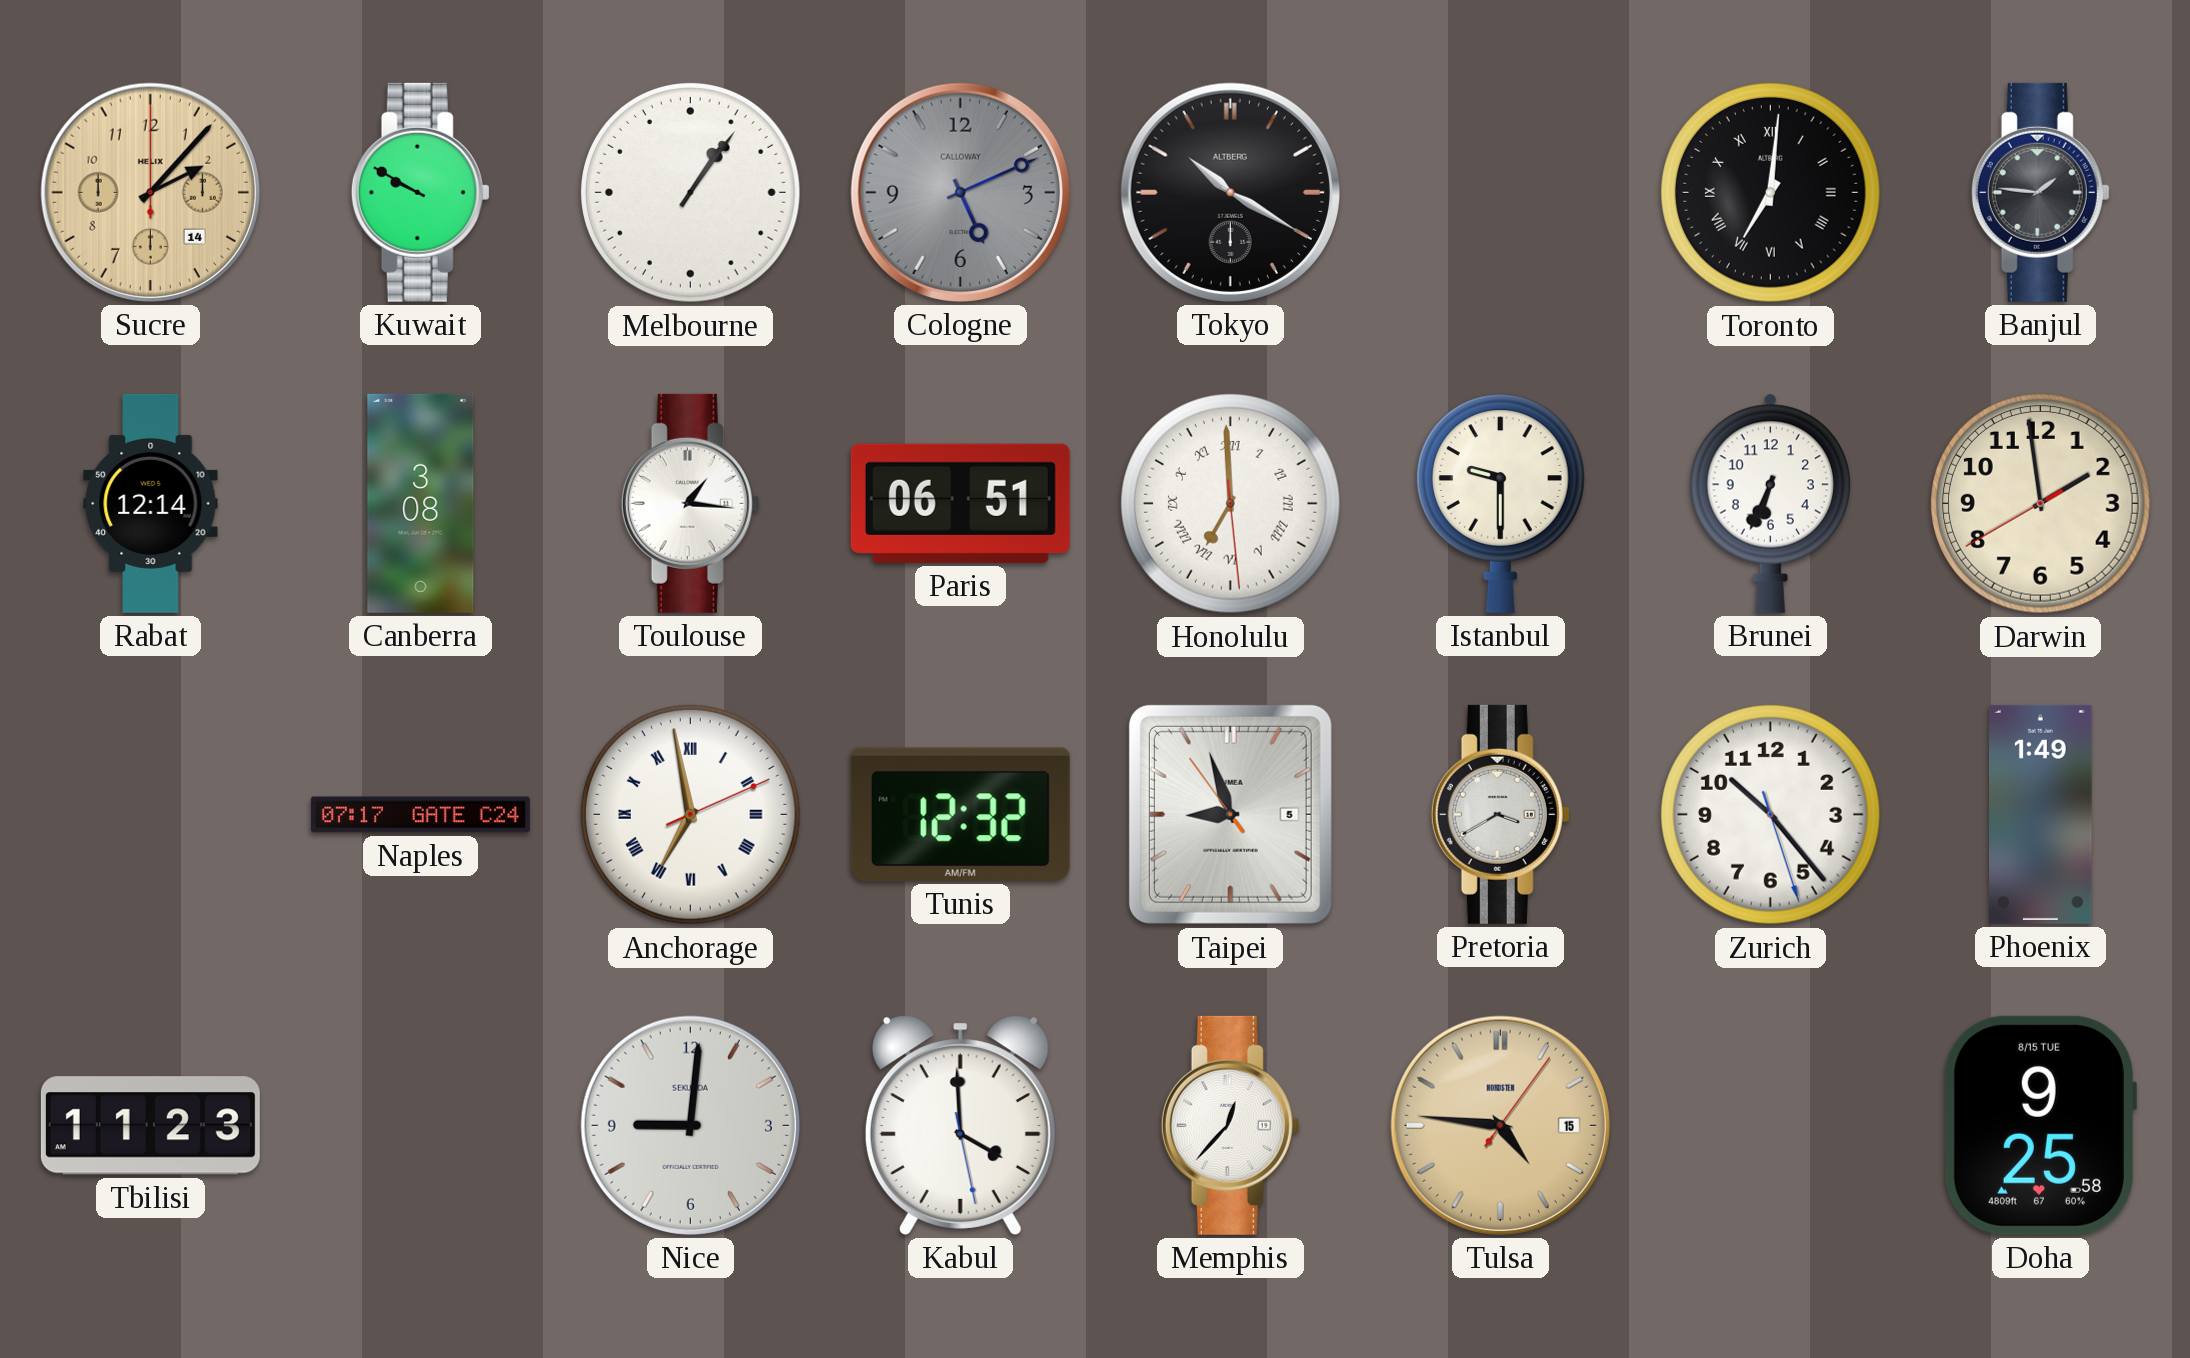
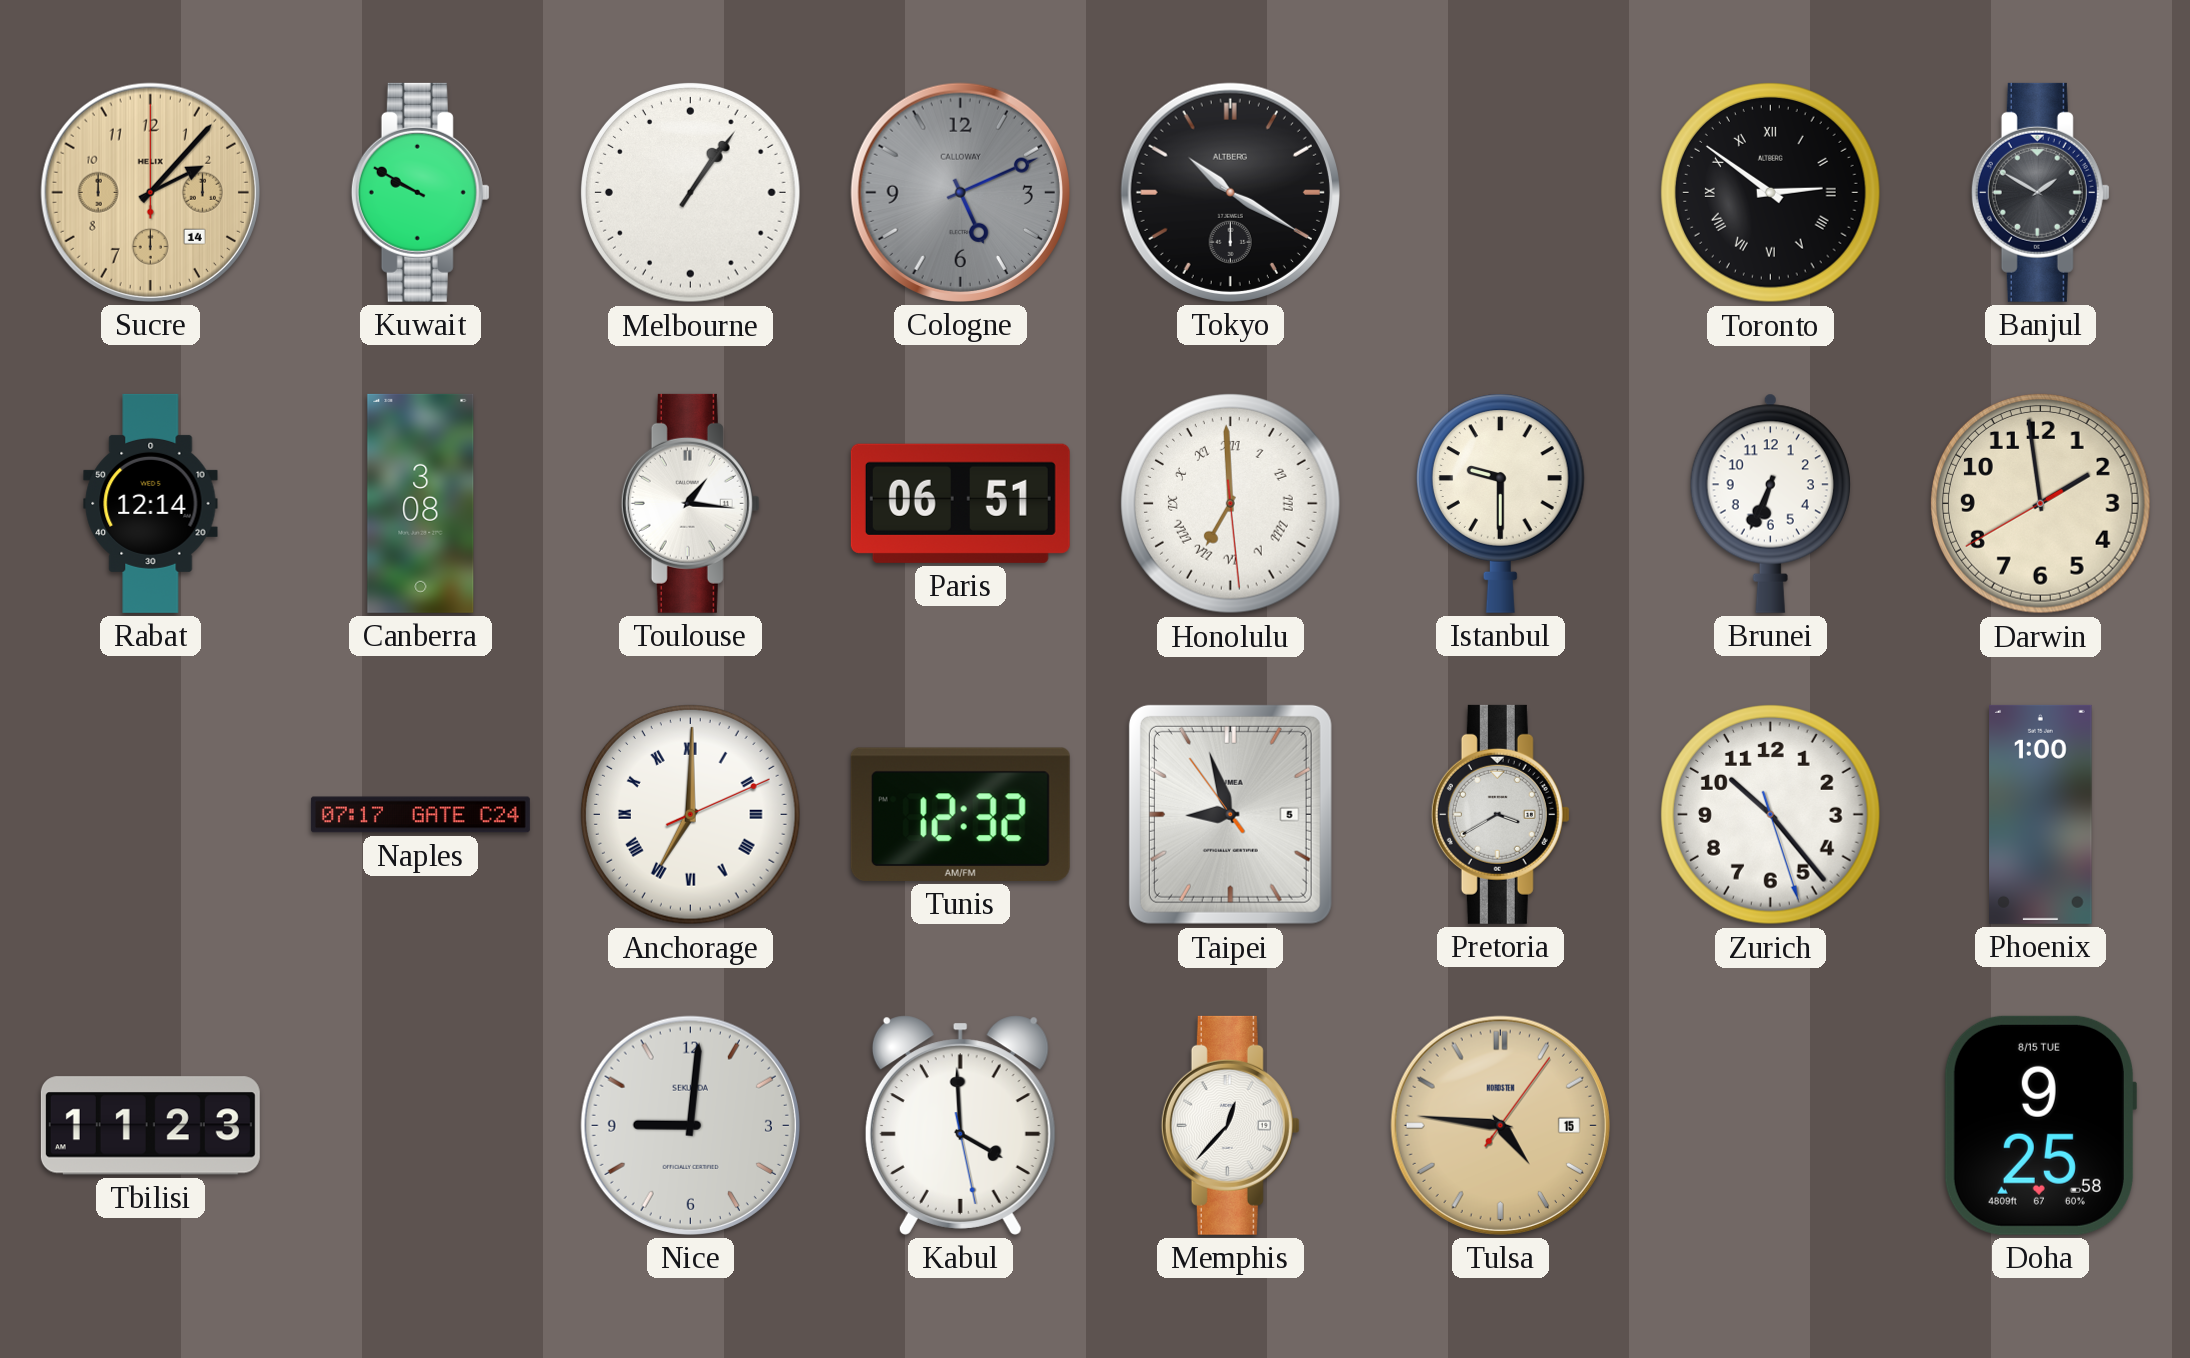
Toronto: 7:01 -> 2:51 (1771, 193)
Banjul: 1:46 -> 1:50 (2040, 192)
Anchorage: 6:58 -> 7:00 (691, 815)
Phoenix: 1:49 -> 1:00 (2041, 814)
